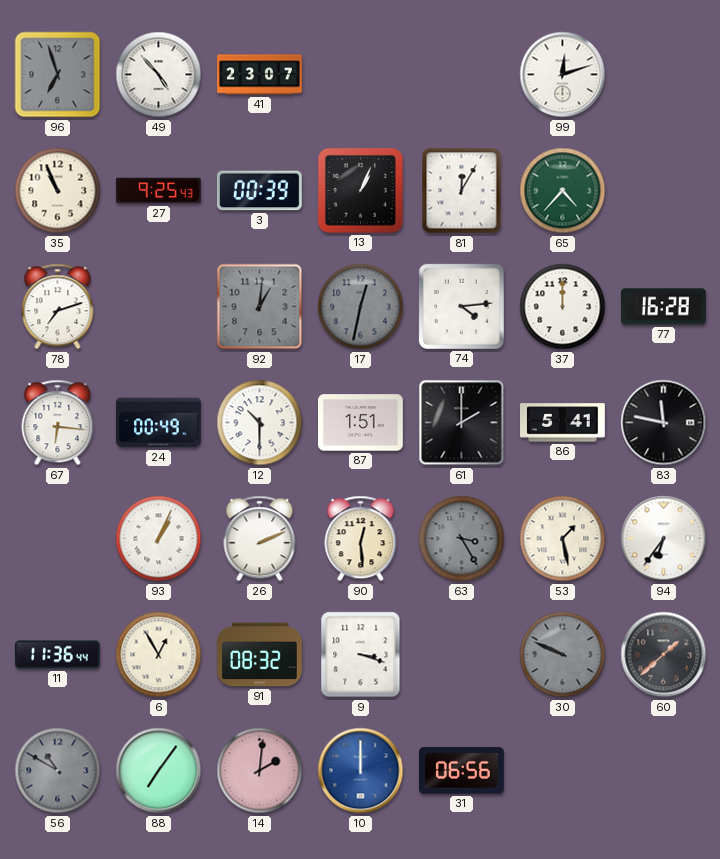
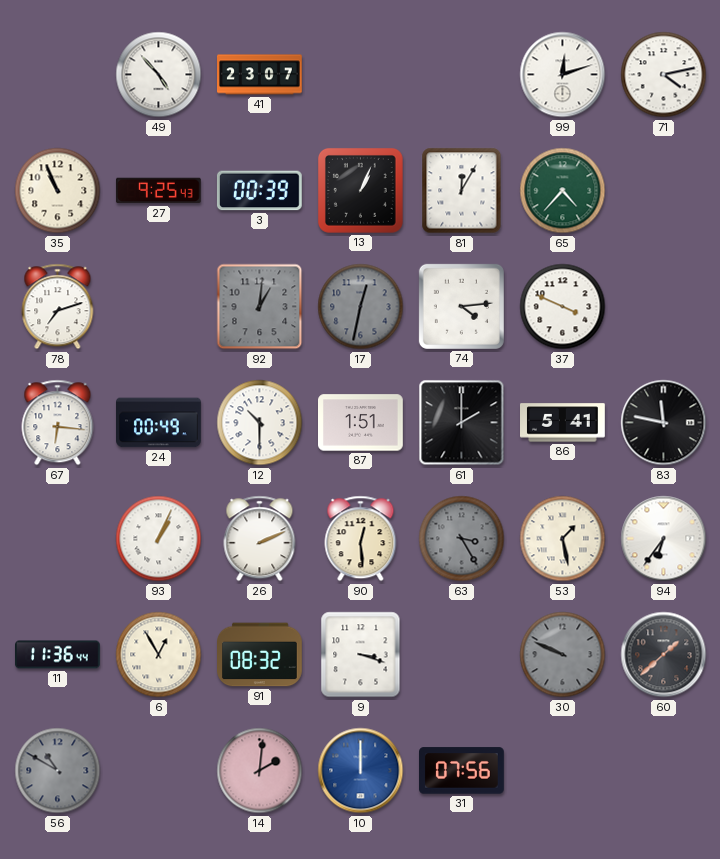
96: 6:57 -> none (58, 75)
71: none -> 4:13 (664, 75)
37: 12:00 -> 3:49 (563, 307)
77: 16:28 -> none (664, 307)
88: 7:06 -> none (159, 771)
31: 06:56 -> 07:56 (462, 771)
